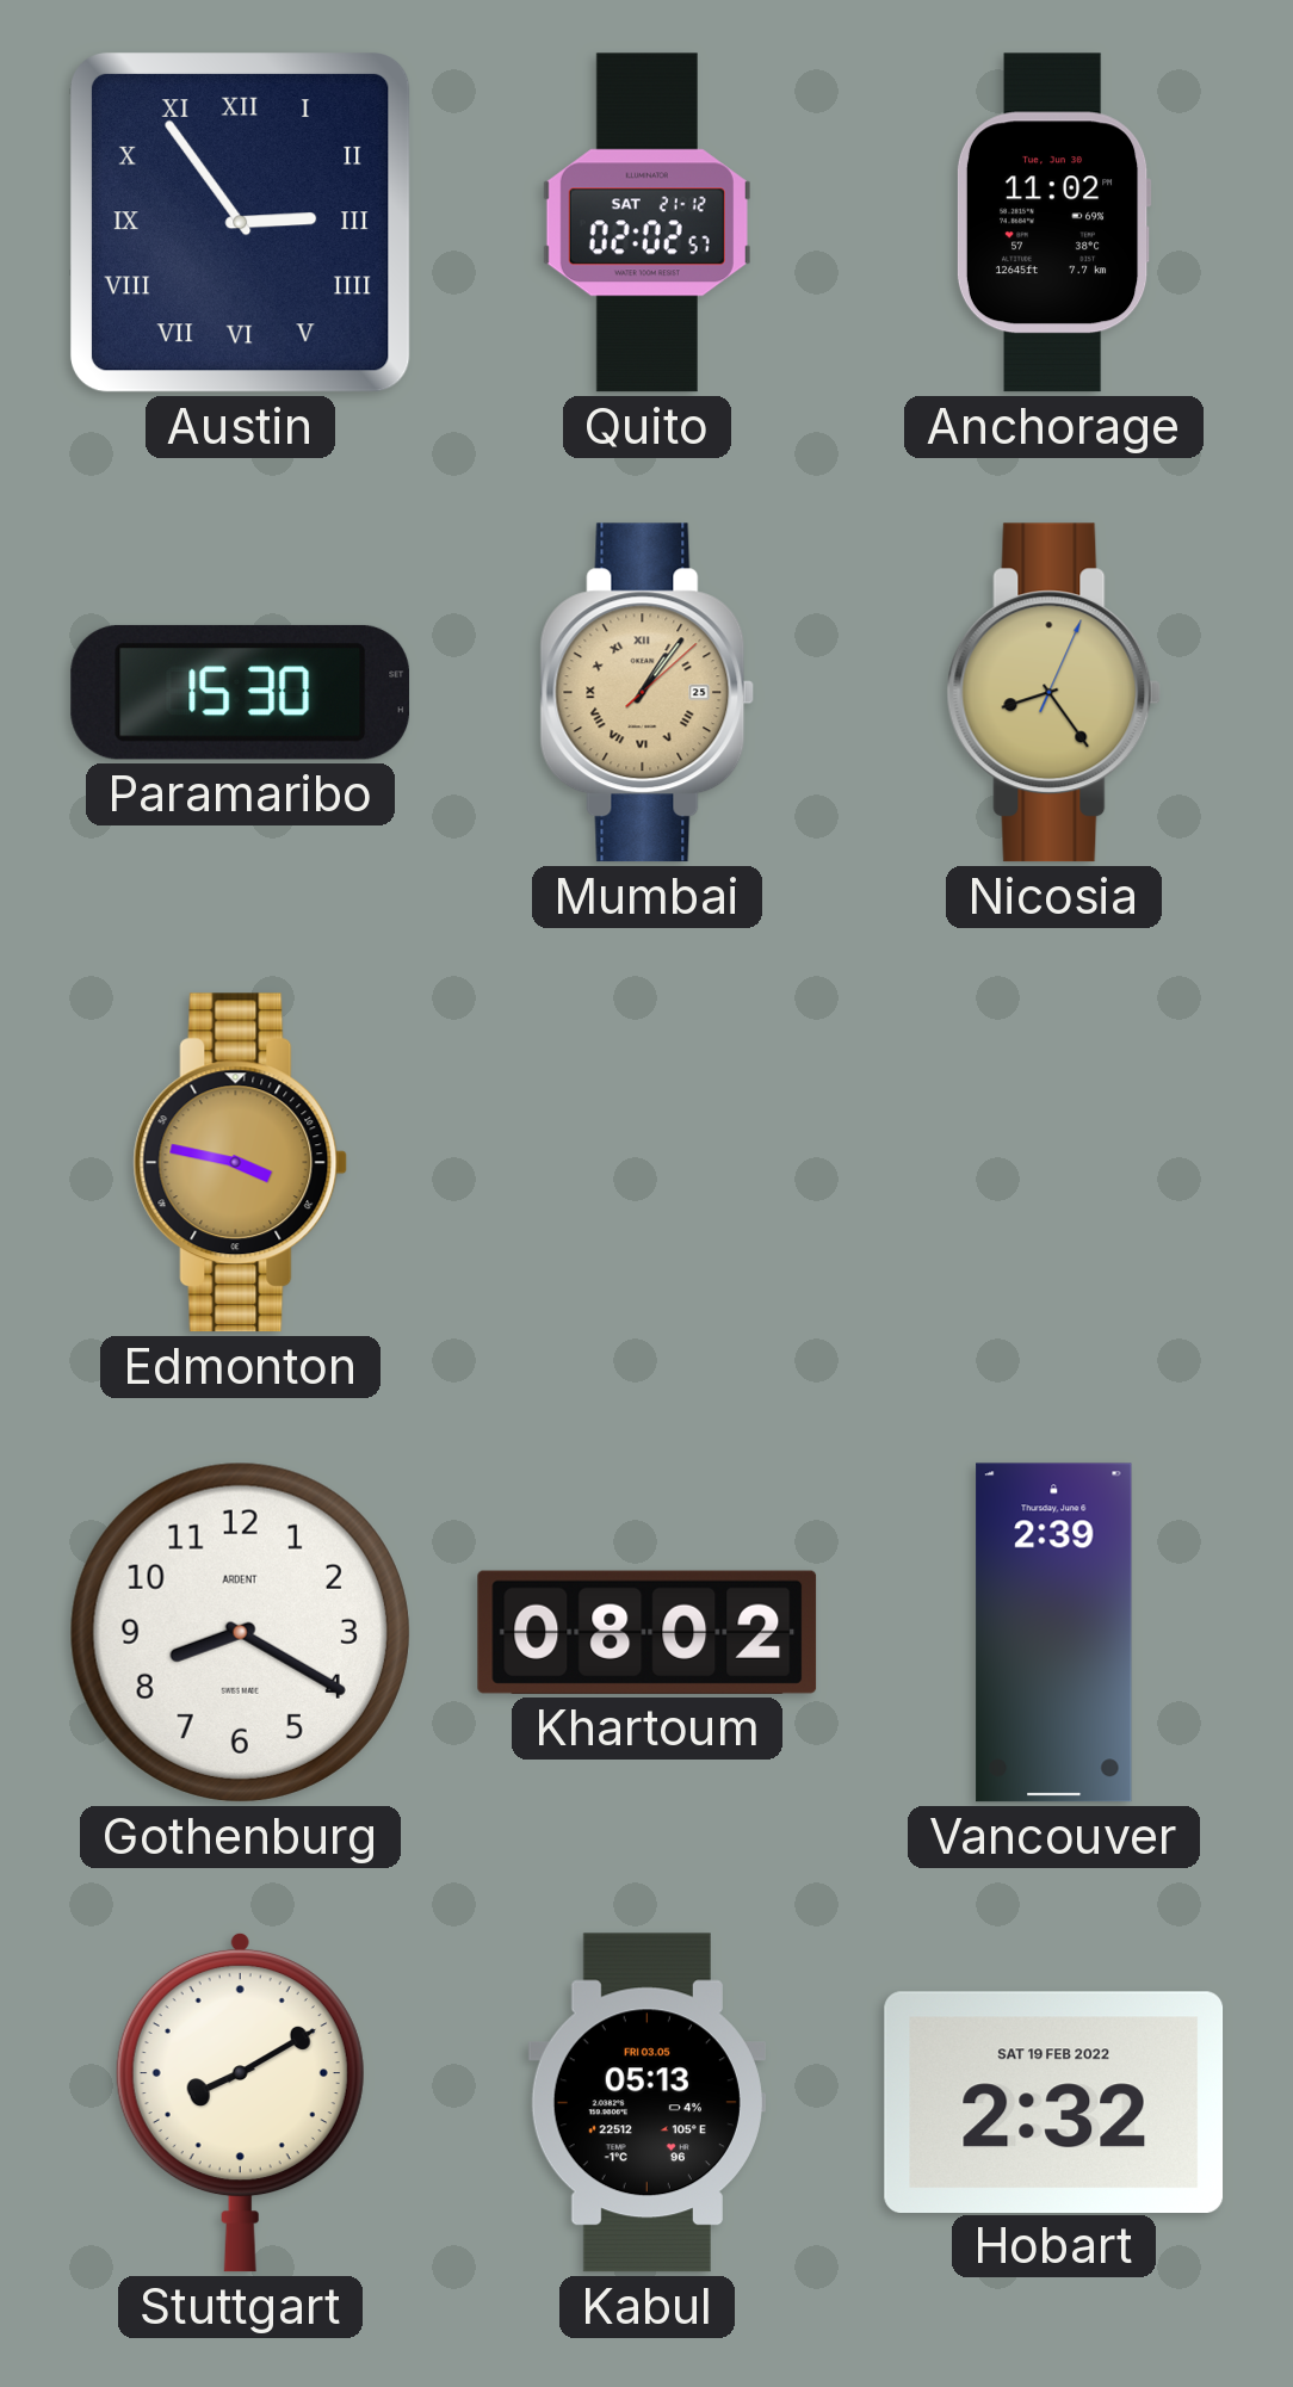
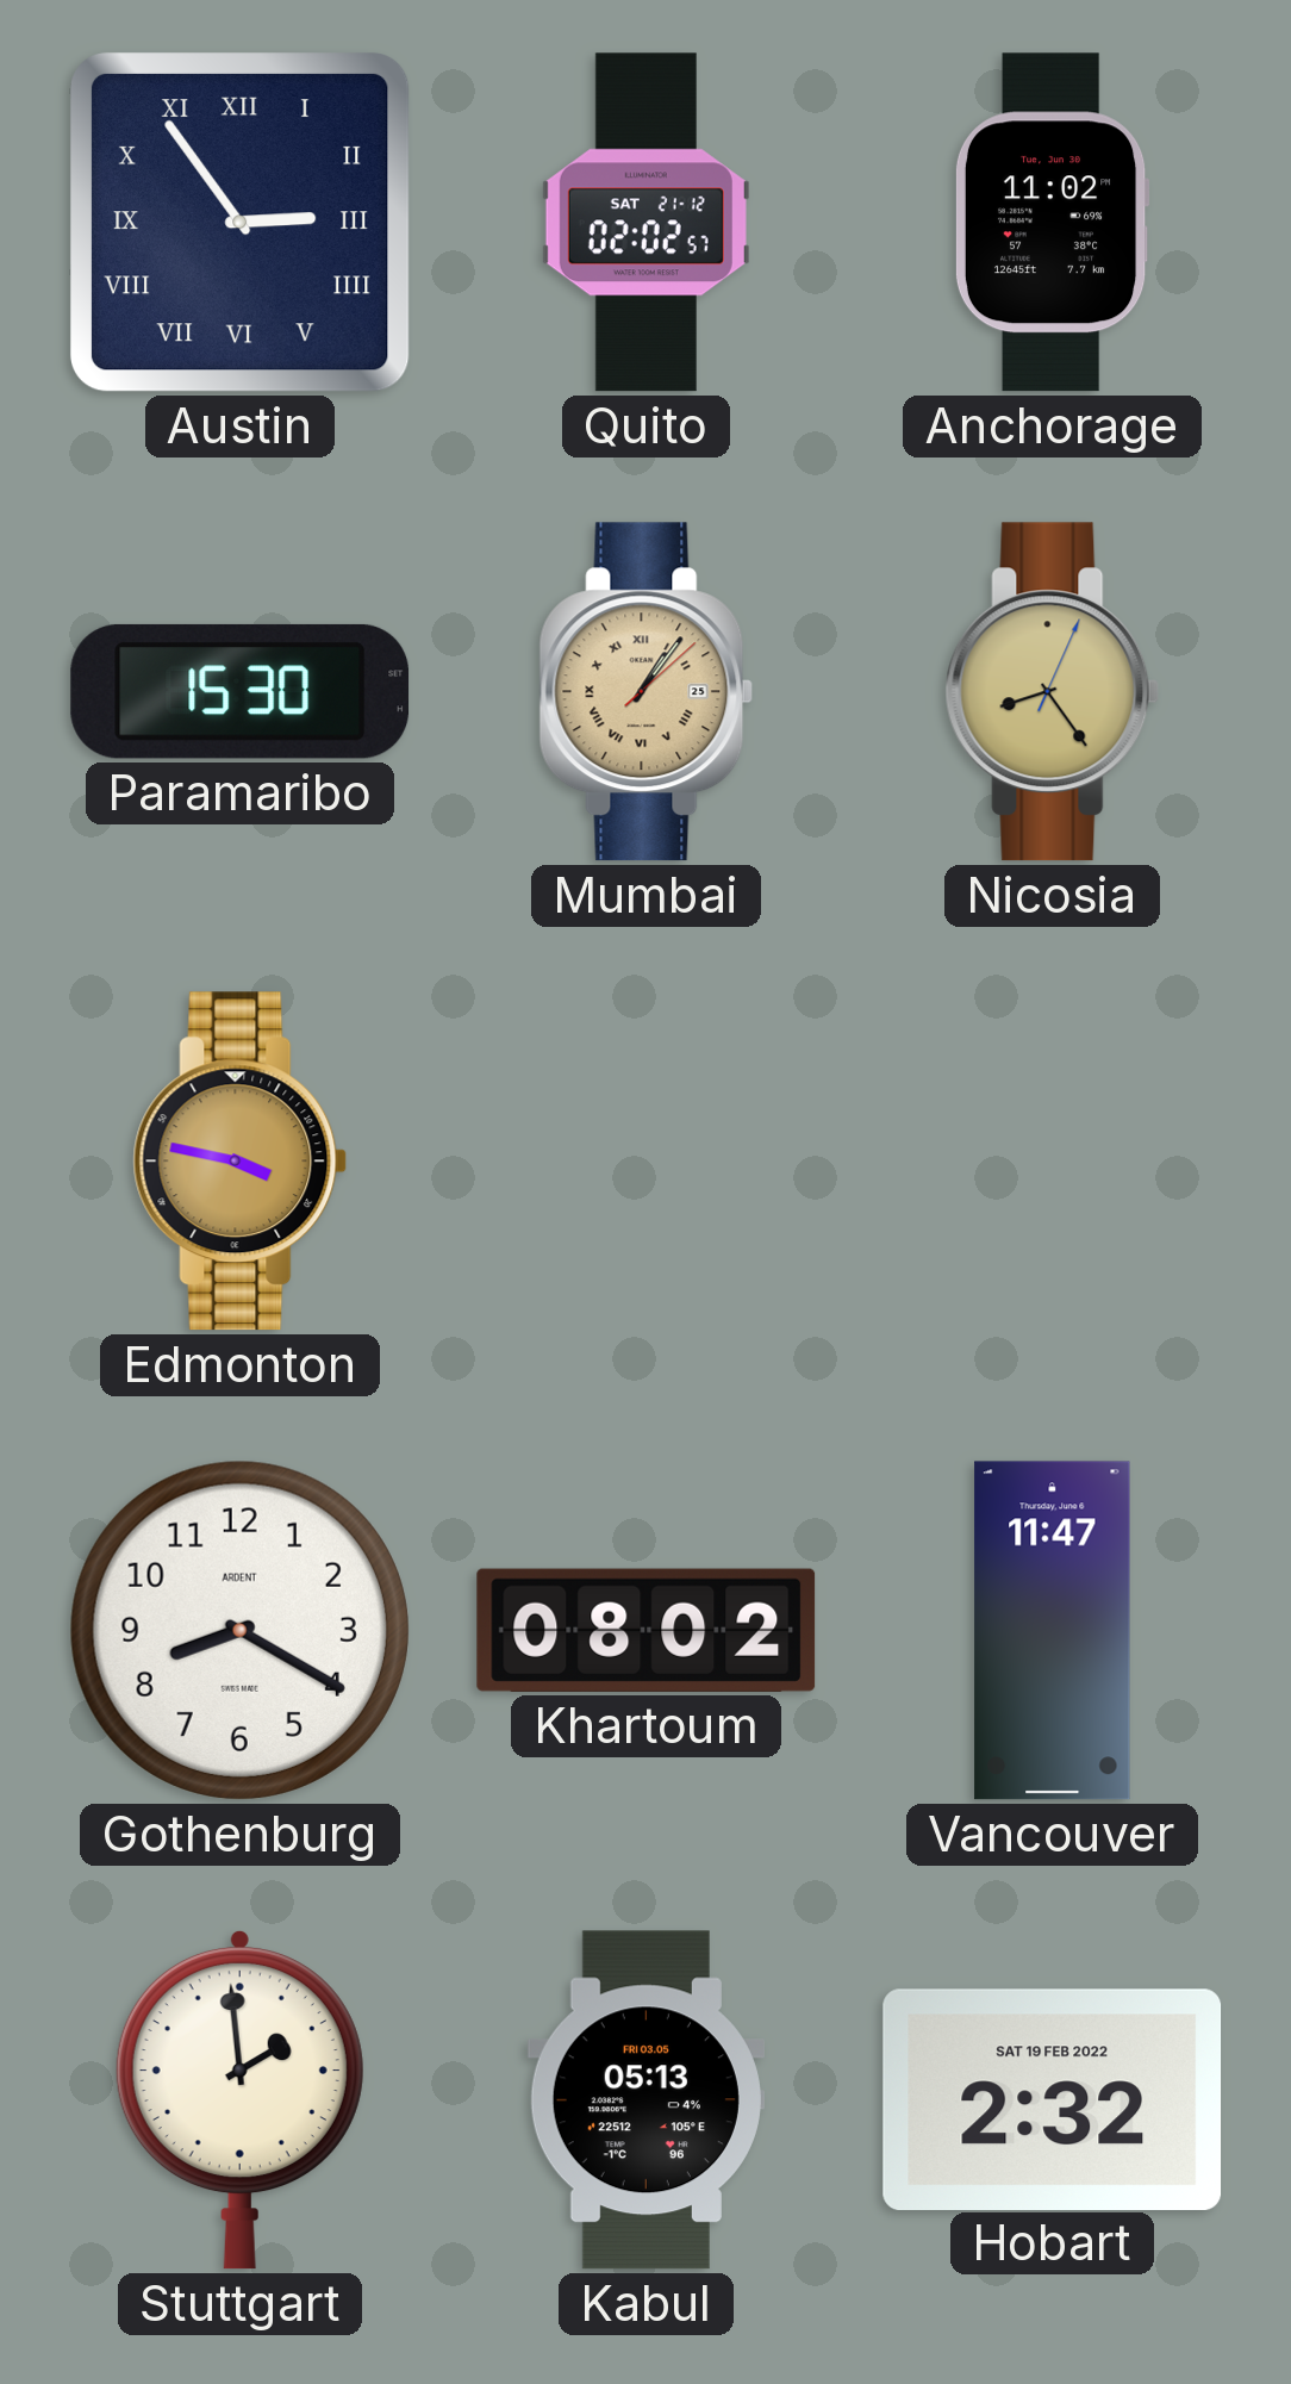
Vancouver: 2:39 -> 11:47 (1053, 1631)
Stuttgart: 8:10 -> 1:59 (239, 2099)
